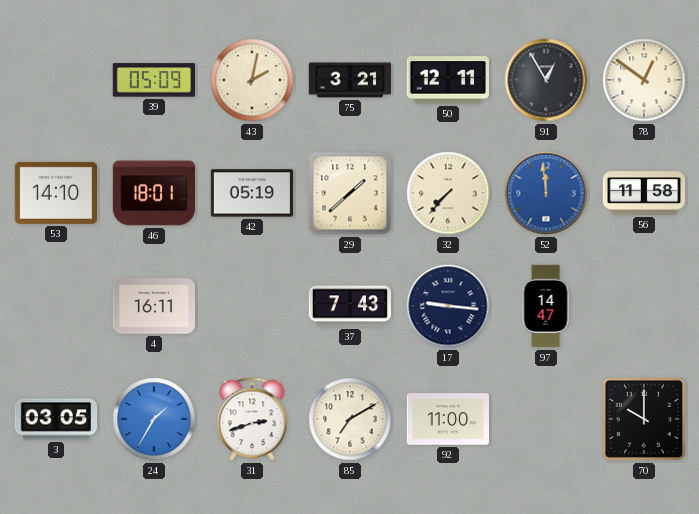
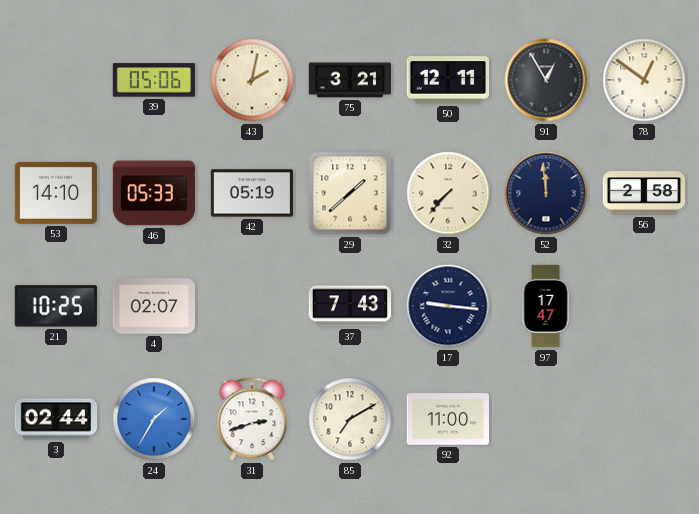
39: 05:09 -> 05:06 (153, 80)
46: 18:01 -> 05:33 (154, 193)
52 dial: blue -> navy (546, 193)
56: 11:58 -> 2:58 (644, 193)
21: none -> 10:25 (56, 306)
4: 16:11 -> 02:07 (154, 306)
97: 14:47 -> 17:47 (546, 306)
3: 03:05 -> 02:44 (56, 419)
70: 10:00 -> none (644, 419)
